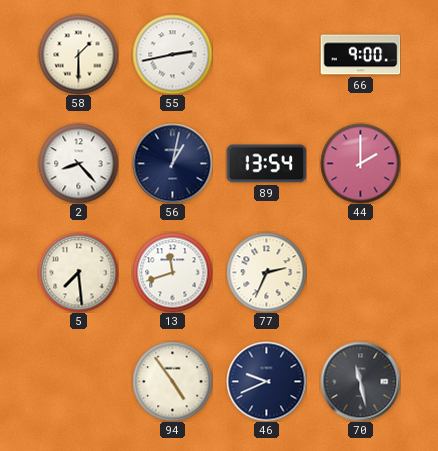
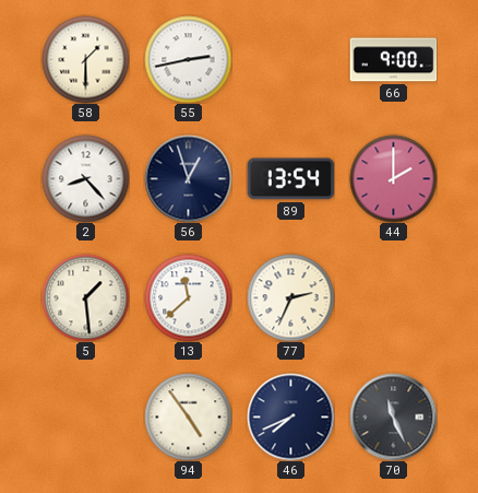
56: 1:02 -> 12:57 (188, 178)
5: 7:29 -> 1:29 (85, 297)
13: 11:42 -> 11:38 (188, 297)
46: 9:41 -> 7:41 (290, 416)
70: 11:28 -> 11:26 (393, 416)
